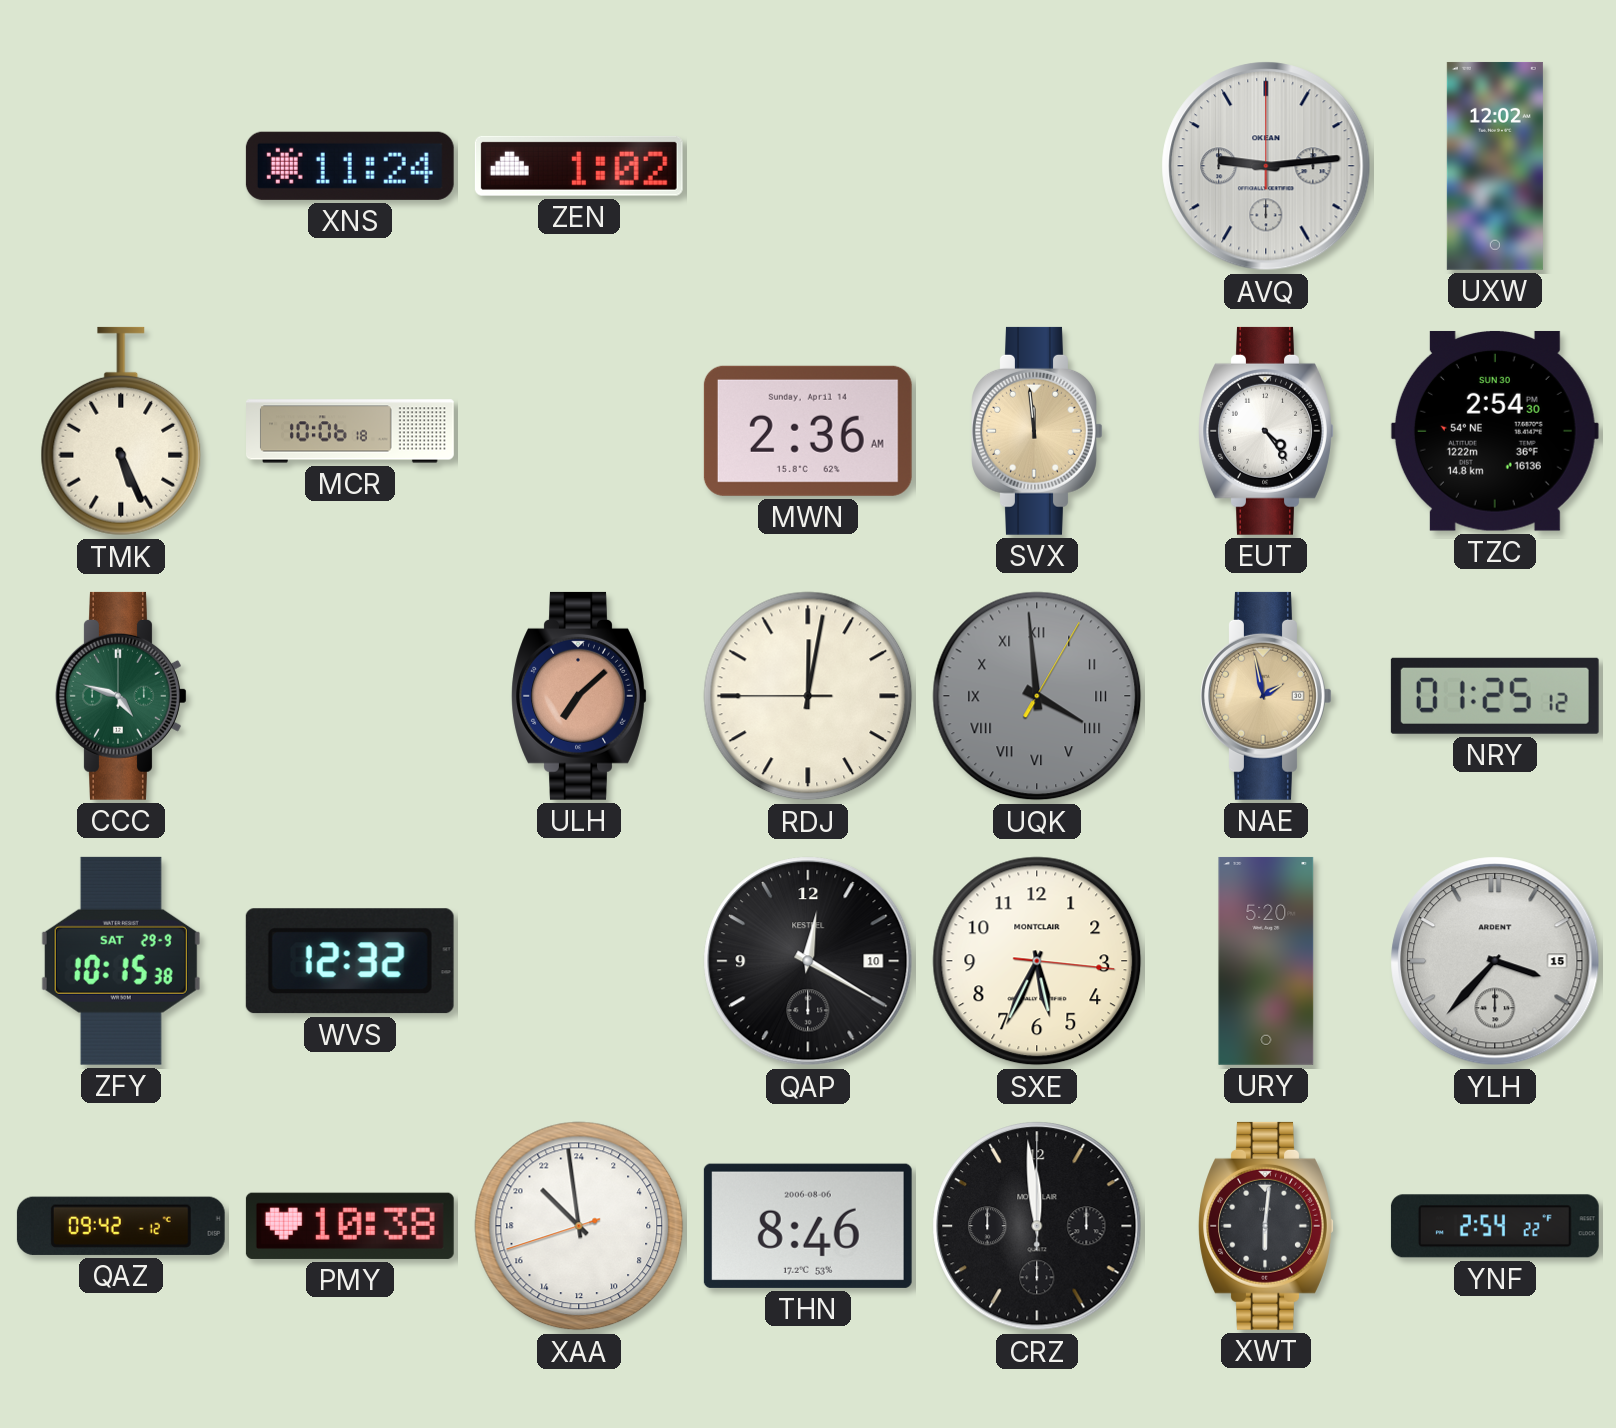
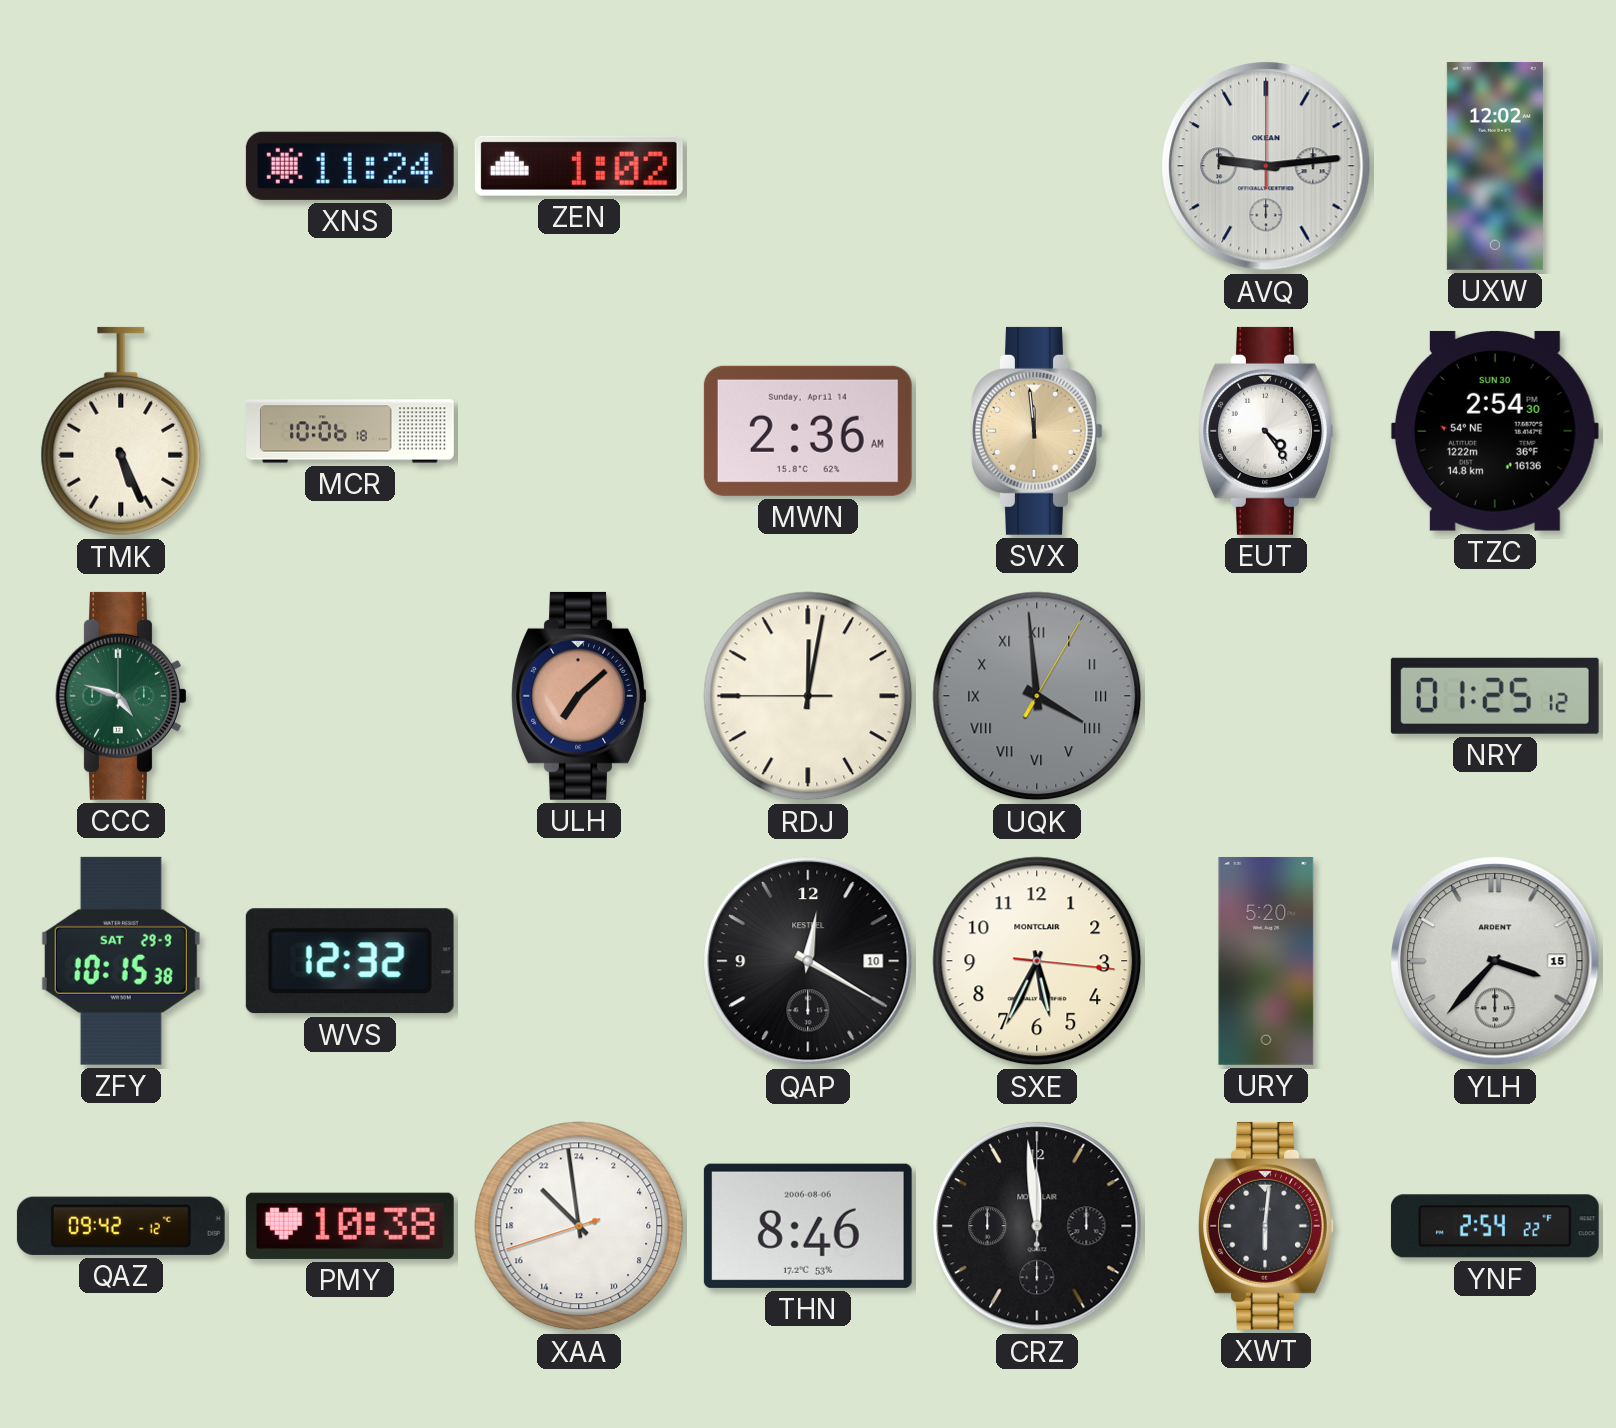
NAE: 1:58 -> none (1266, 696)
